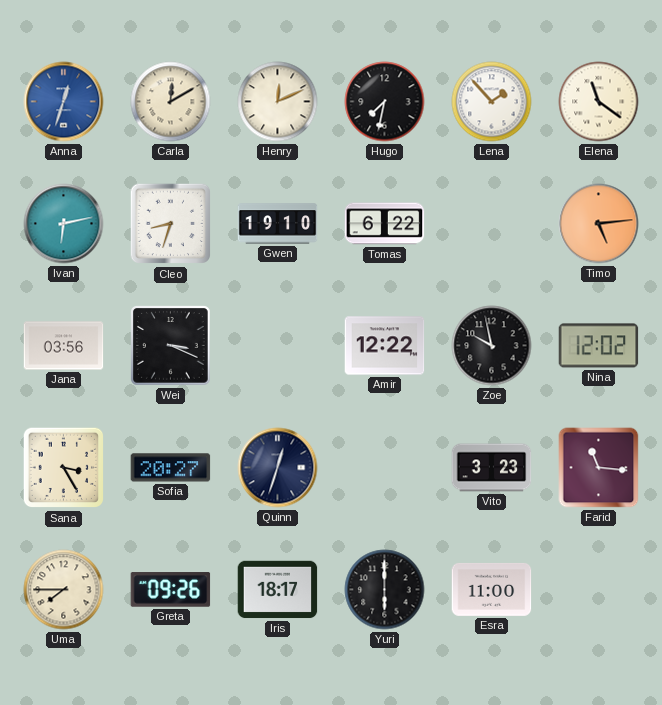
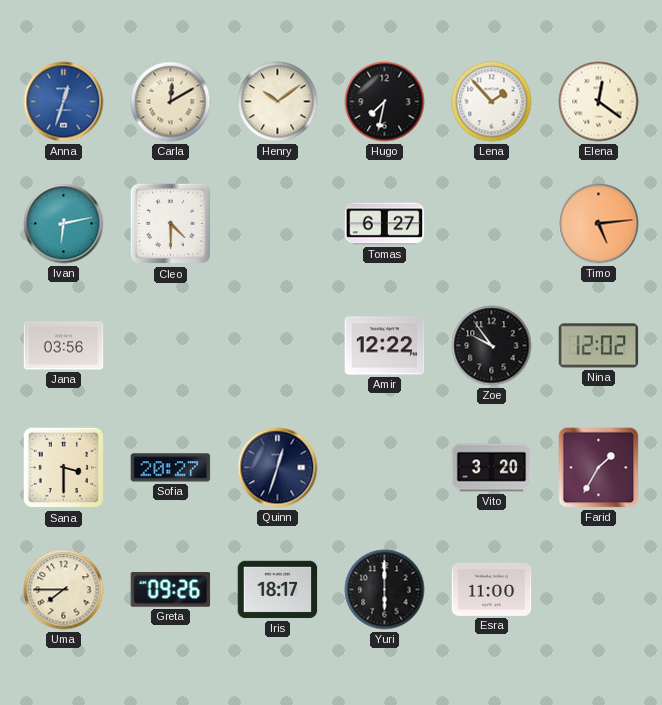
Henry: 12:11 -> 10:09 (278, 102)
Elena: 11:21 -> 12:21 (599, 102)
Cleo: 8:33 -> 4:30 (171, 224)
Gwen: 19:10 -> none (278, 224)
Tomas: 6:22 -> 6:27 (385, 224)
Wei: 3:19 -> none (171, 346)
Zoe: 9:58 -> 9:54 (492, 346)
Sana: 3:25 -> 3:30 (64, 468)
Vito: 3:23 -> 3:20 (492, 468)
Farid: 11:16 -> 1:35 (599, 468)
